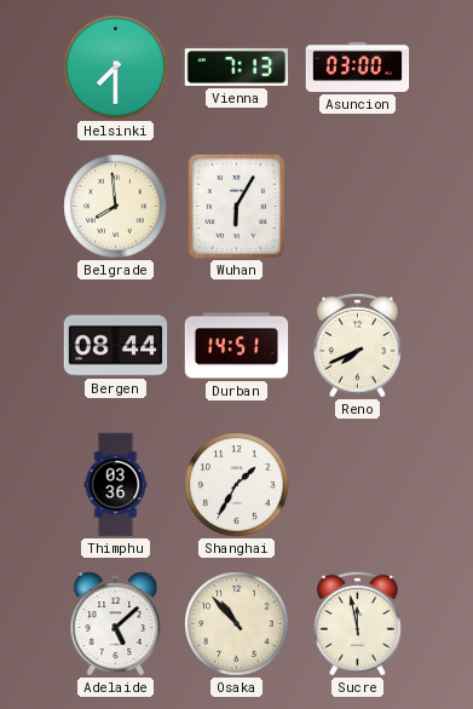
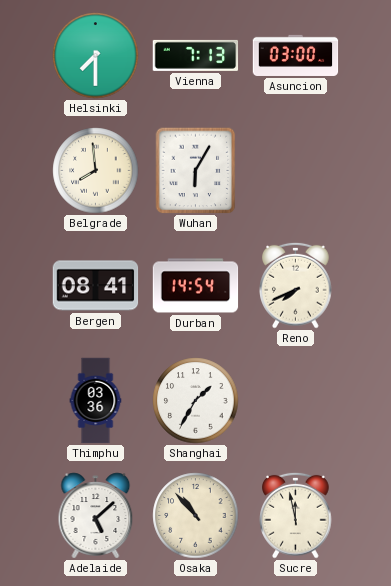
Bergen: 08:44 -> 08:41 (96, 286)
Durban: 14:51 -> 14:54 (196, 286)
